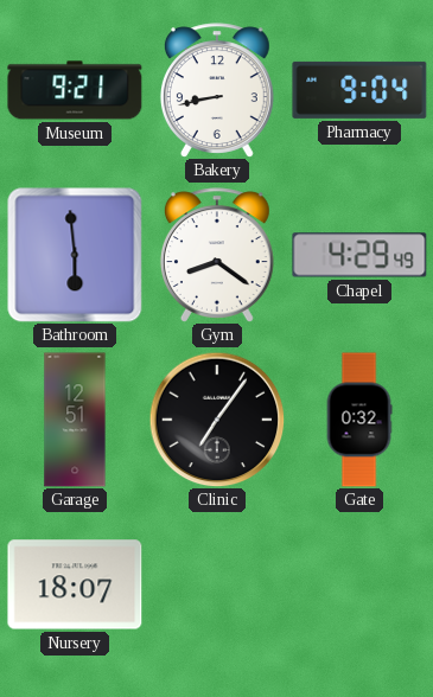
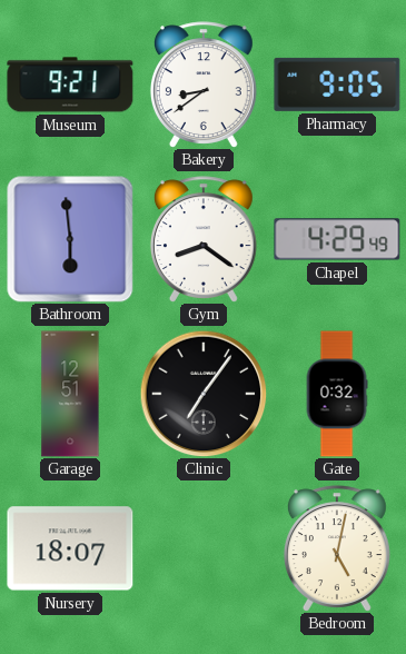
Bakery: 8:43 -> 8:39 (204, 85)
Pharmacy: 9:04 -> 9:05 (337, 85)
Bedroom: none -> 5:02 (337, 548)
